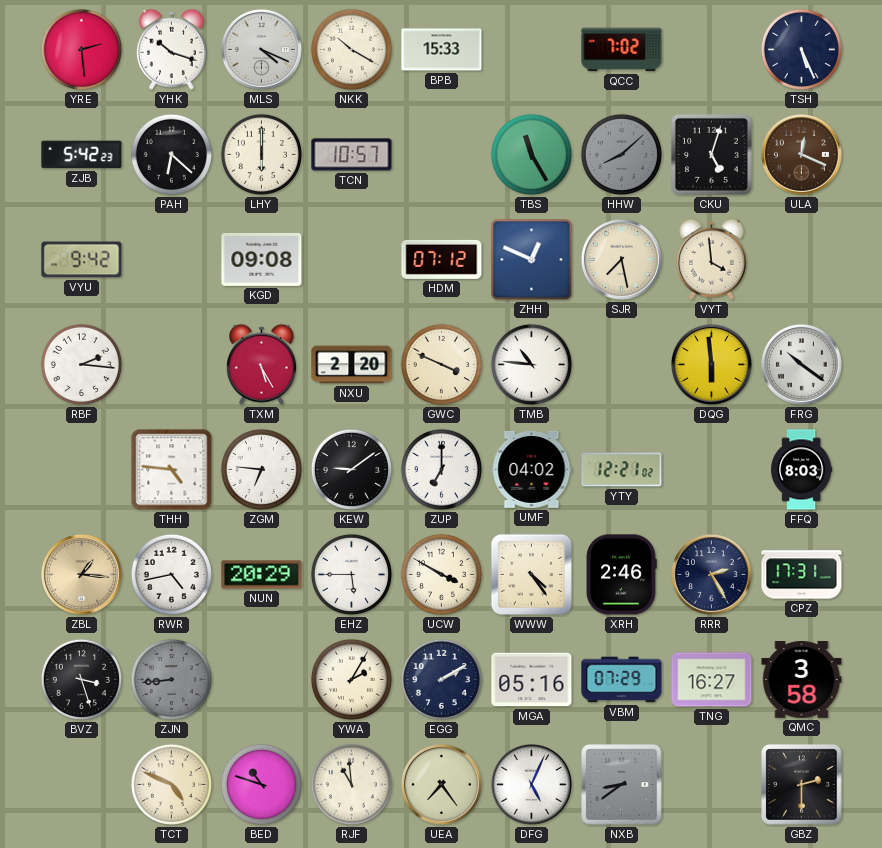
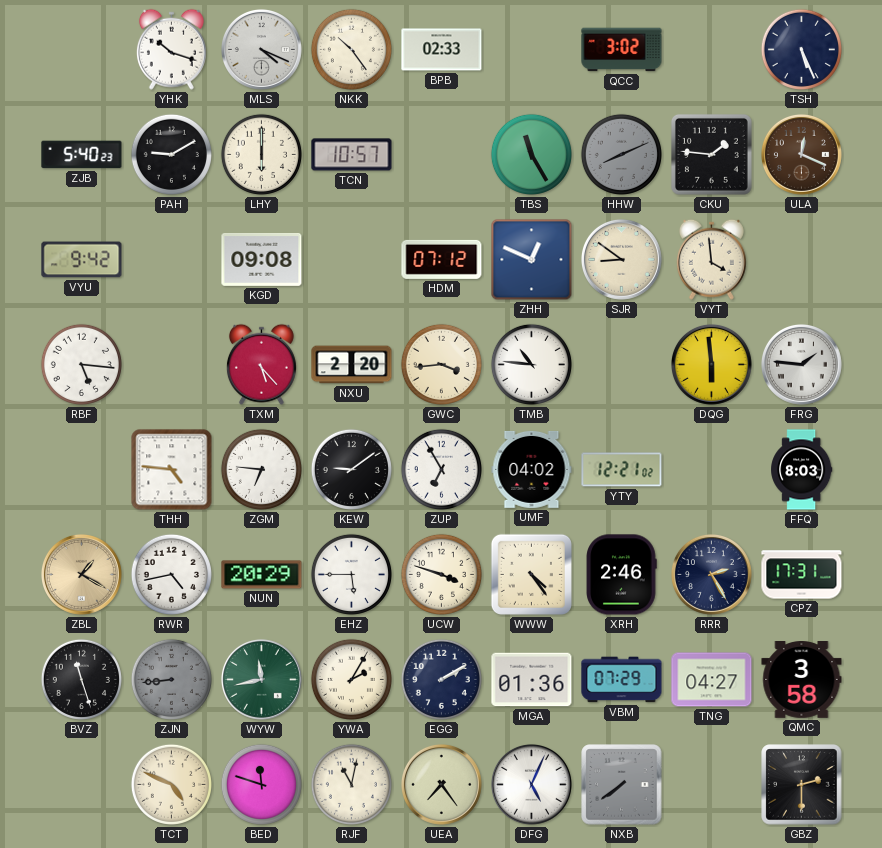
YRE: 2:29 -> none (81, 49)
NKK: 10:20 -> 10:24 (351, 49)
BPB: 15:33 -> 02:33 (442, 50)
QCC: 7:02 -> 3:02 (622, 50)
ZJB: 5:42 -> 5:40 (82, 155)
PAH: 6:22 -> 9:10 (171, 154)
HHW: 8:08 -> 8:11 (621, 154)
CKU: 5:03 -> 1:46 (711, 154)
SJR: 7:28 -> 8:51 (621, 259)
RBF: 2:16 -> 5:16 (81, 364)
TXM: 5:25 -> 5:23 (261, 364)
GWC: 3:49 -> 3:44 (441, 364)
FRG: 10:21 -> 1:46 (801, 364)
ZUP: 7:00 -> 6:55 (441, 469)
ZBL: 1:16 -> 1:20 (81, 574)
UCW: 3:50 -> 3:48 (441, 574)
BVZ: 3:27 -> 11:27 (81, 679)
WYW: none -> 11:43 (261, 679)
MGA: 05:16 -> 01:36 (532, 680)
TNG: 16:27 -> 04:27 (712, 680)
BED: 10:48 -> 11:48 (261, 784)
RJF: 10:59 -> 11:02 (351, 784)
NXB: 8:39 -> 7:39 (622, 785)
